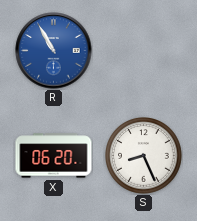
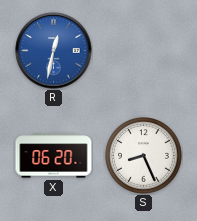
R: 10:55 -> 12:32 (54, 51)
